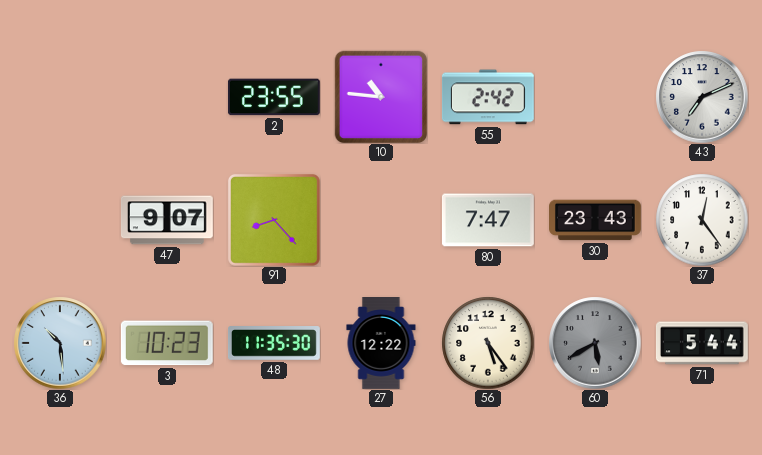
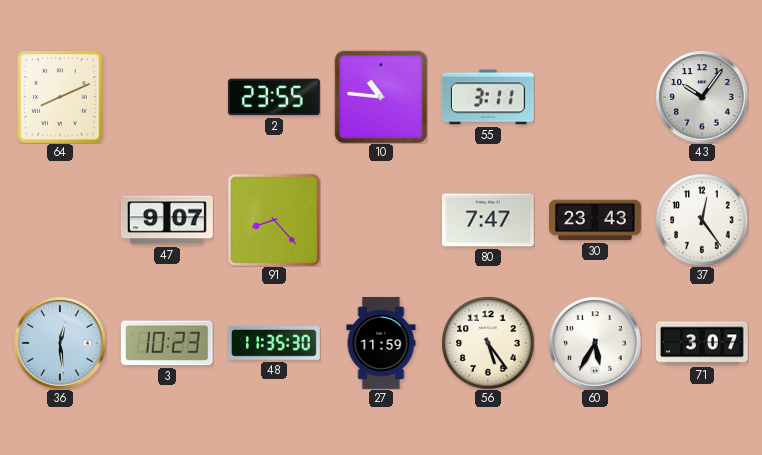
64: none -> 8:11 (60, 97)
55: 2:42 -> 3:11 (488, 97)
43: 7:11 -> 10:06 (702, 97)
36: 10:29 -> 12:29 (60, 343)
27: 12:22 -> 11:59 (381, 344)
60: 5:40 -> 5:35 (595, 343)
60 dial: grey -> white (595, 343)
71: 5:44 -> 3:07 (702, 343)
